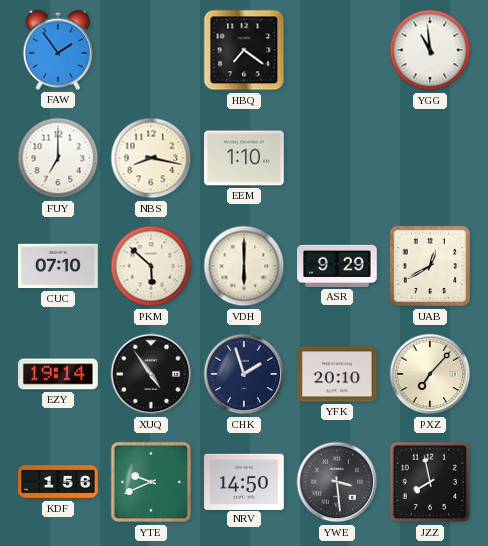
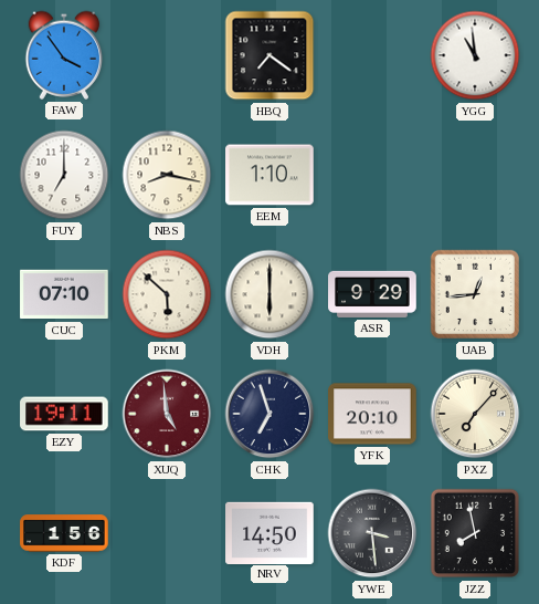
FAW: 1:54 -> 3:54 (64, 55)
UAB: 12:40 -> 12:44 (475, 294)
EZY: 19:14 -> 19:11 (64, 414)
XUQ: 4:54 -> 4:59 (167, 414)
XUQ dial: black -> burgundy (167, 414)
CHK: 1:57 -> 6:57 (269, 414)
YTE: 9:41 -> none (151, 482)
